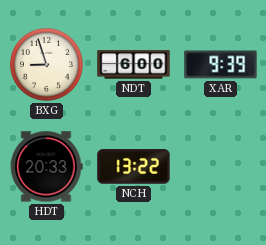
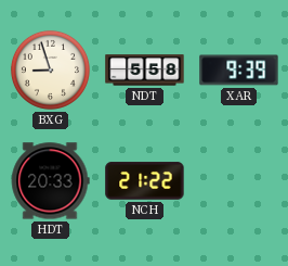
NDT: 6:00 -> 5:58 (145, 71)
NCH: 13:22 -> 21:22 (145, 181)
